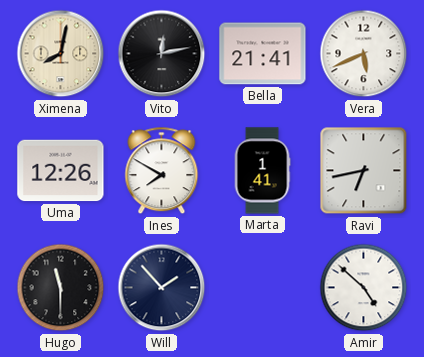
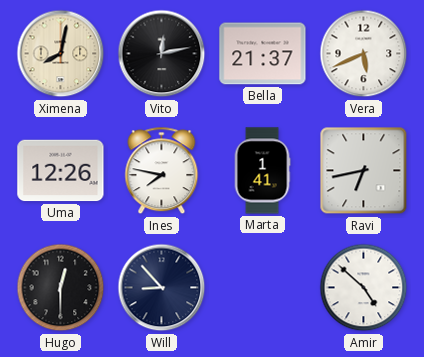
Bella: 21:41 -> 21:37 (263, 54)
Ines: 7:50 -> 7:47 (162, 171)
Hugo: 11:30 -> 12:30 (61, 288)
Will: 1:53 -> 8:53 (162, 288)
